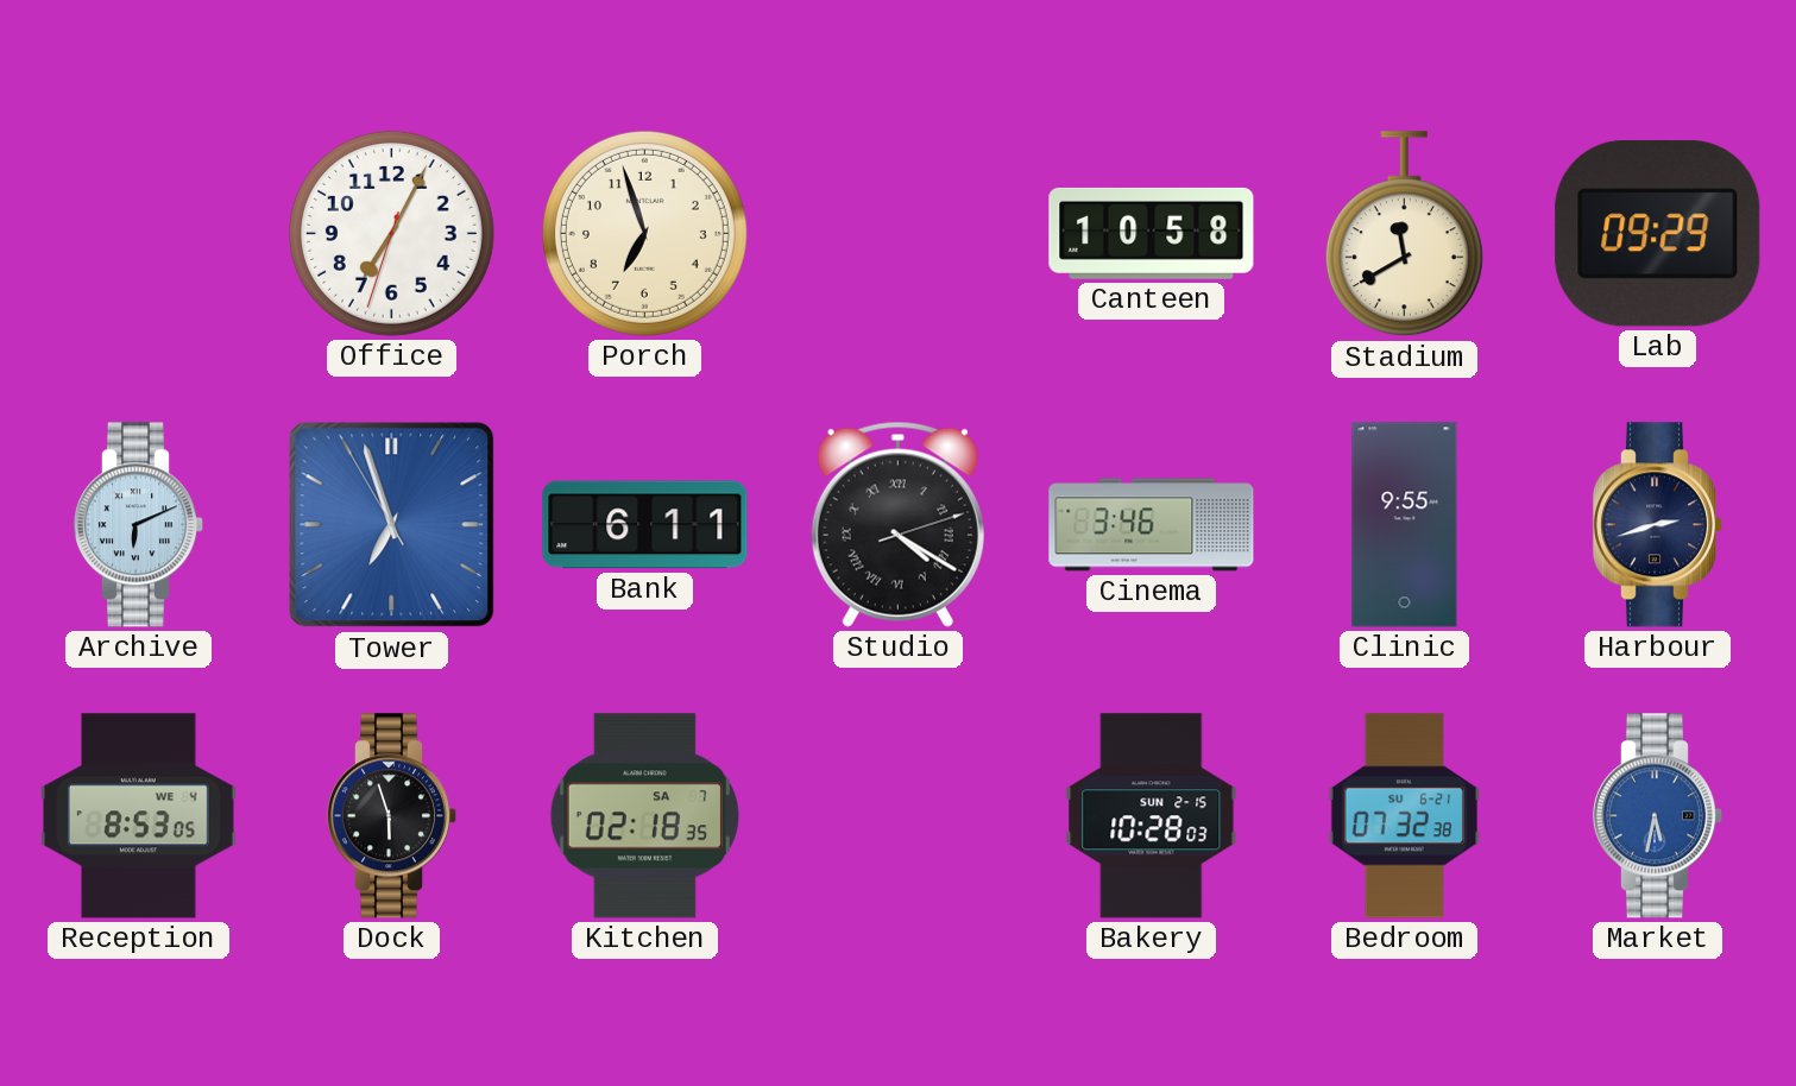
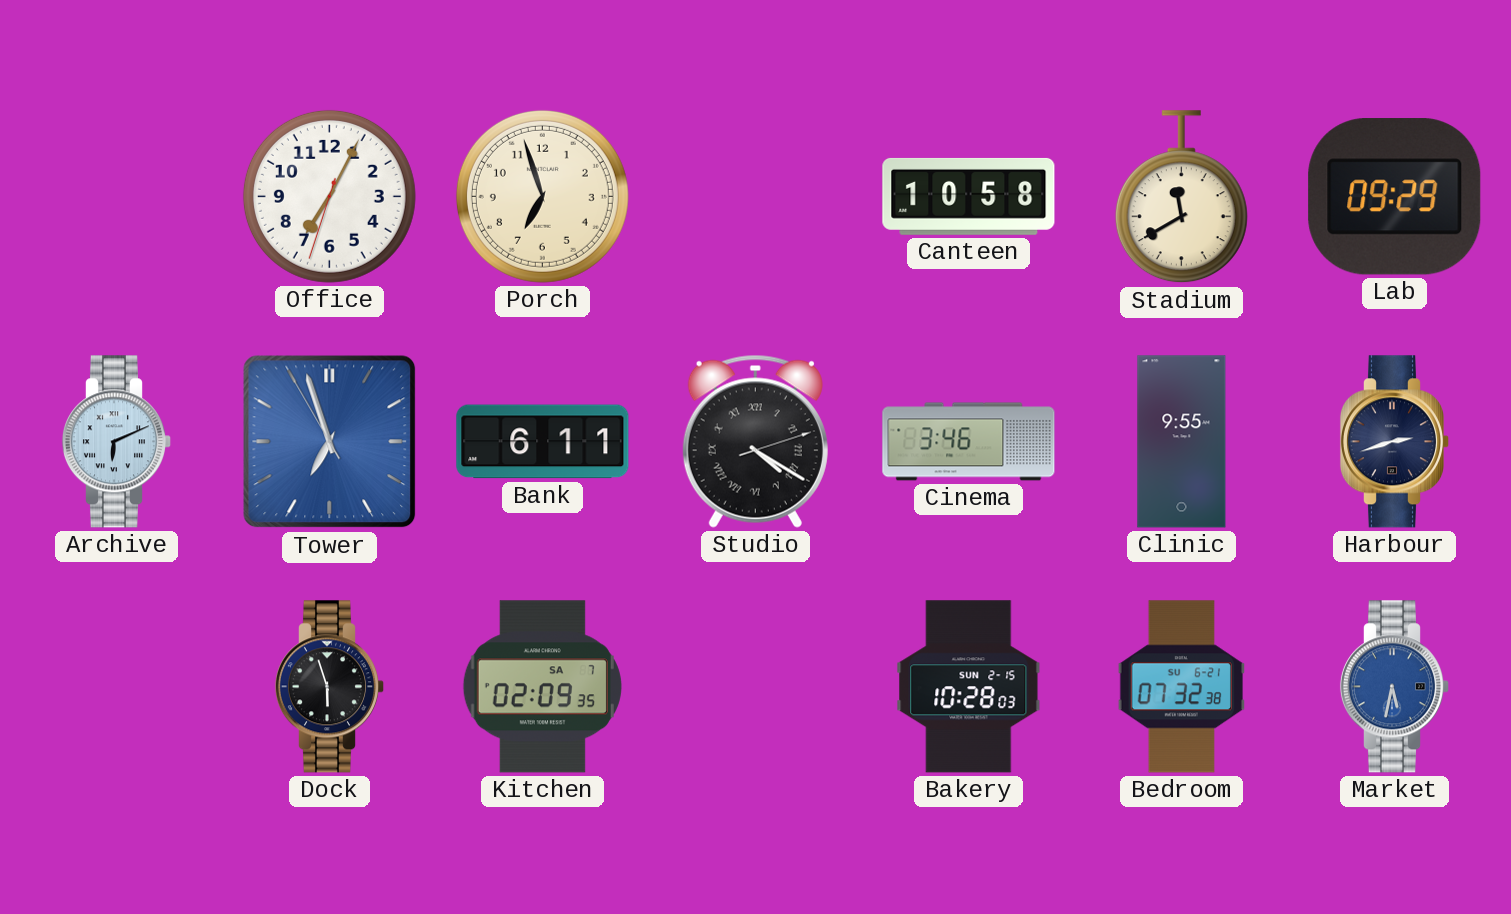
Reception: 8:53 -> none (139, 816)
Kitchen: 02:18 -> 02:09 (542, 687)
